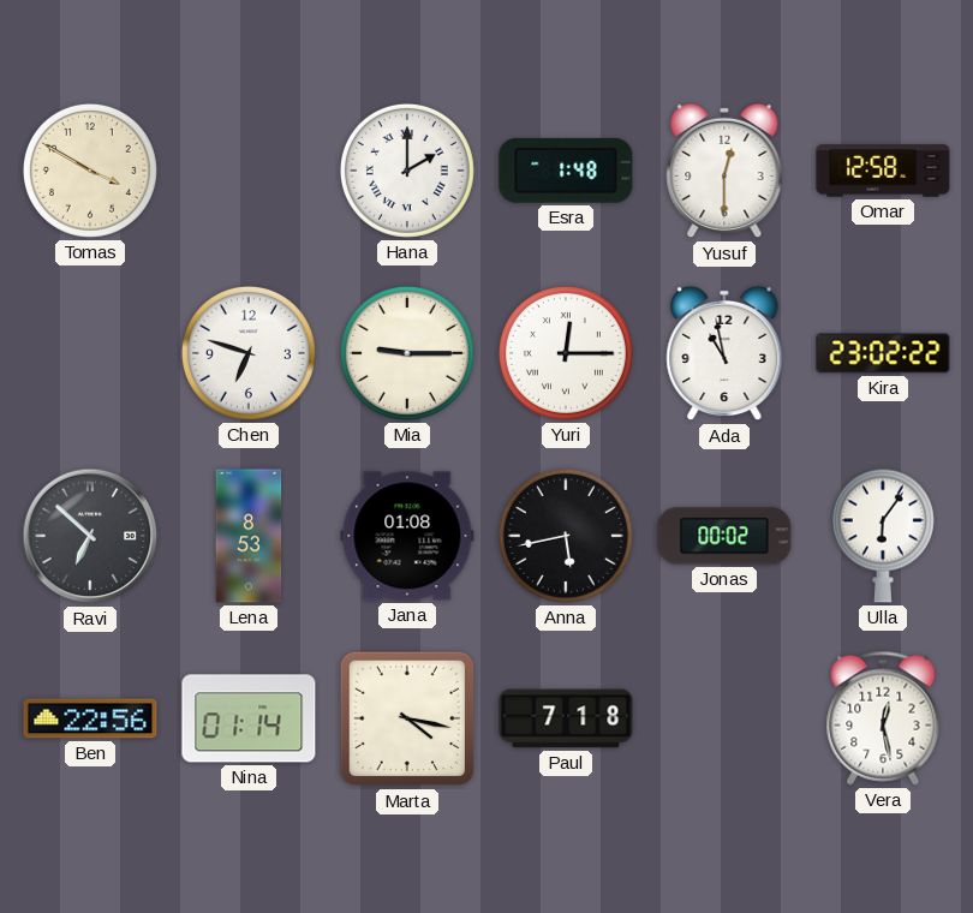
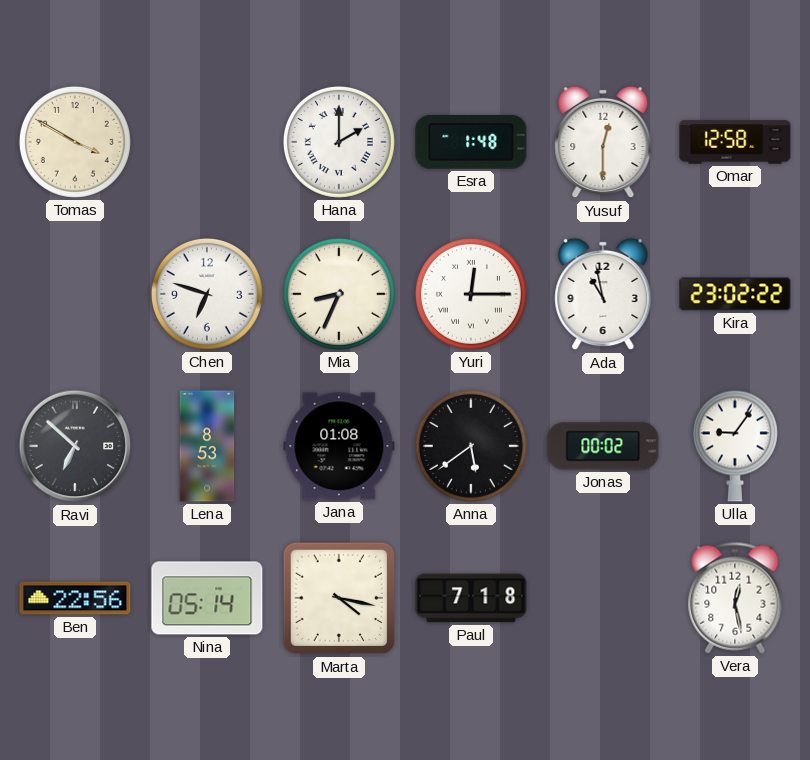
Mia: 9:15 -> 8:34 (339, 294)
Anna: 5:43 -> 5:39 (471, 446)
Ulla: 6:06 -> 9:06 (735, 446)
Nina: 01:14 -> 05:14 (207, 598)
